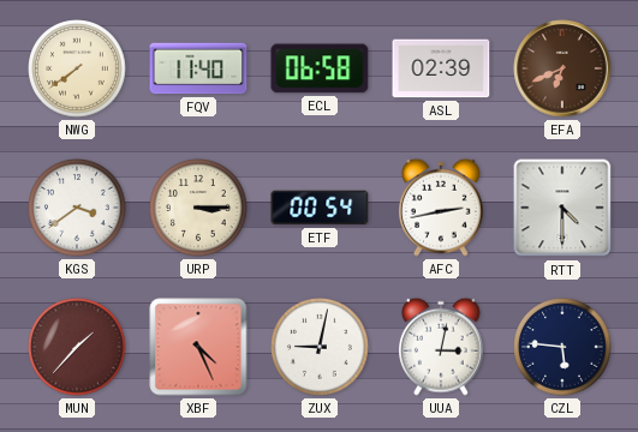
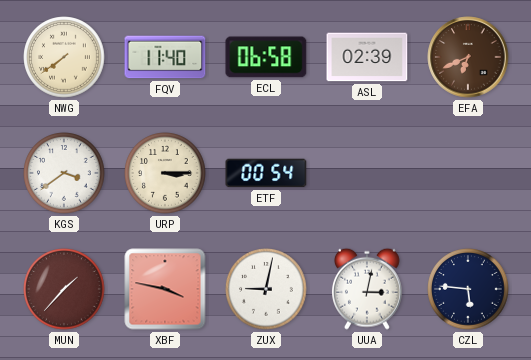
AFC: 2:43 -> none (441, 208)
RTT: 4:30 -> none (562, 208)
XBF: 4:26 -> 3:47 (165, 289)
